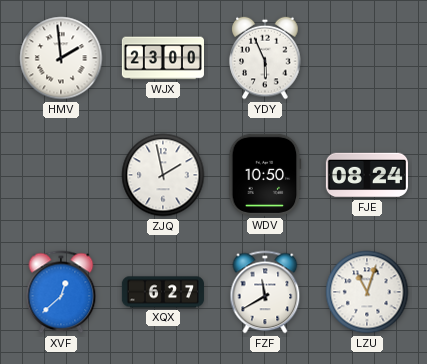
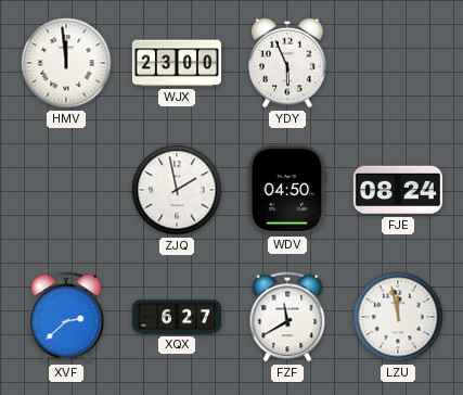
HMV: 1:59 -> 11:59 (66, 63)
WDV: 10:50 -> 04:50 (287, 190)
XVF: 12:38 -> 2:38 (66, 317)
LZU: 11:03 -> 11:58 (398, 317)
